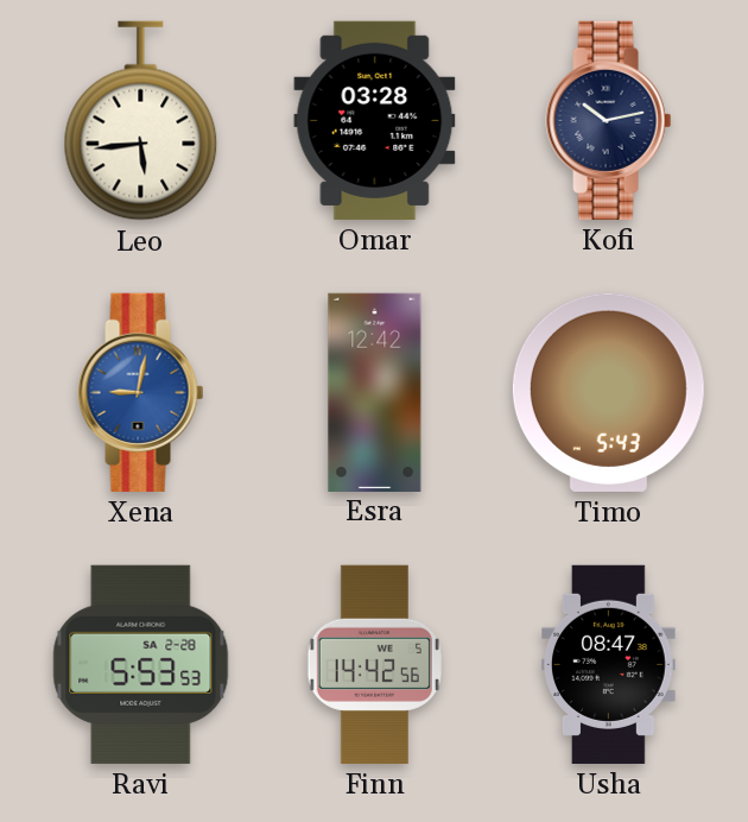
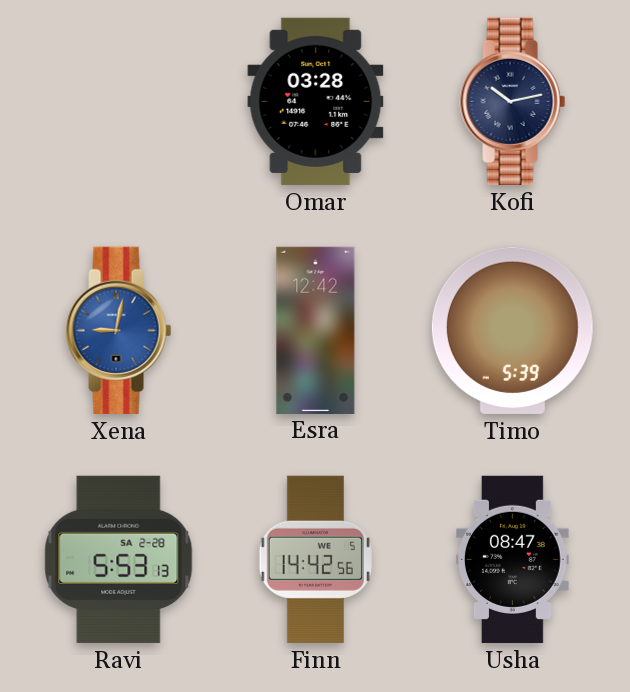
Leo: 5:44 -> none (141, 121)
Timo: 5:43 -> 5:39 (512, 330)
Ravi: 5:53:53 -> 5:53:13 (119, 559)
